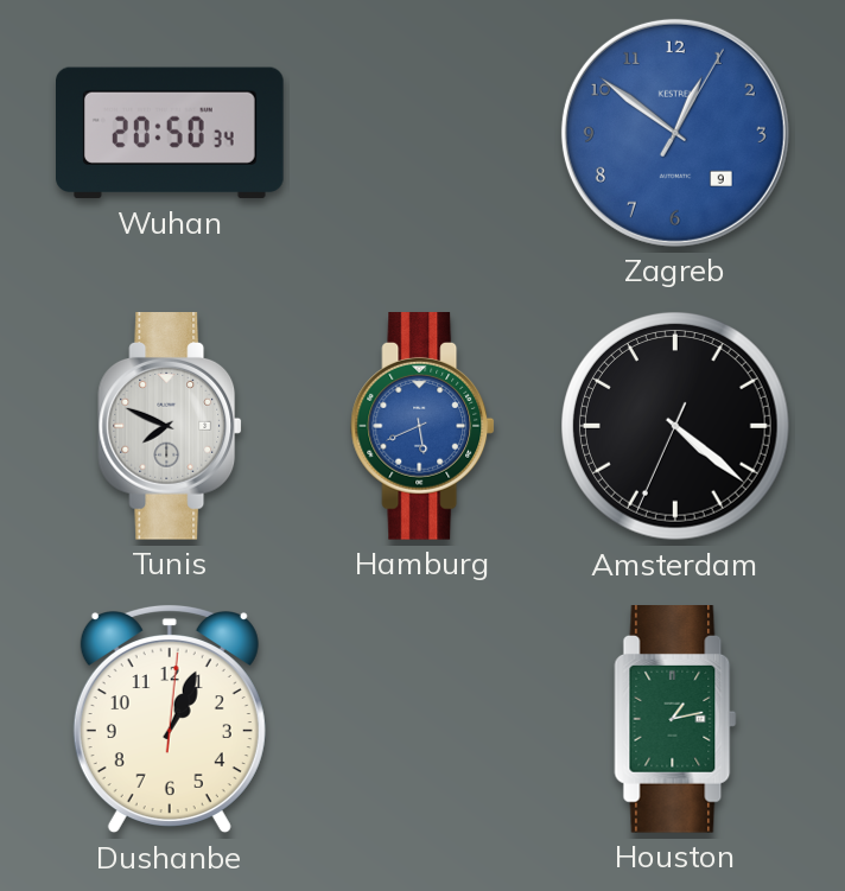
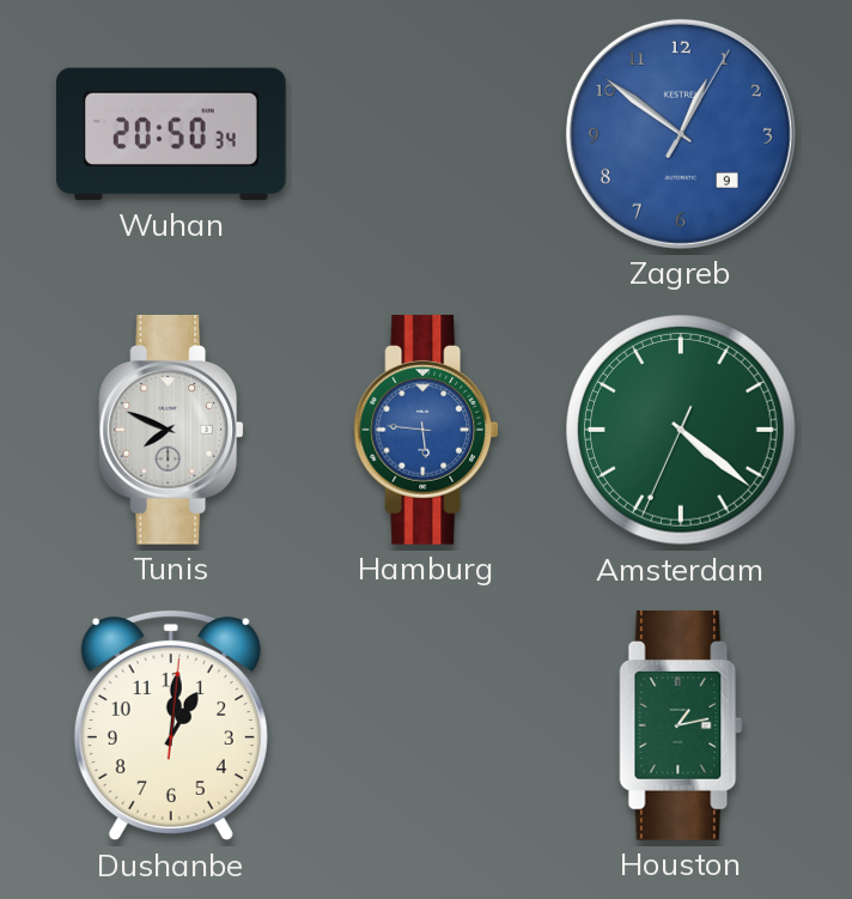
Hamburg: 5:41 -> 5:46 (426, 431)
Amsterdam dial: black -> green (681, 430)
Dushanbe: 1:04 -> 1:01 (171, 725)
